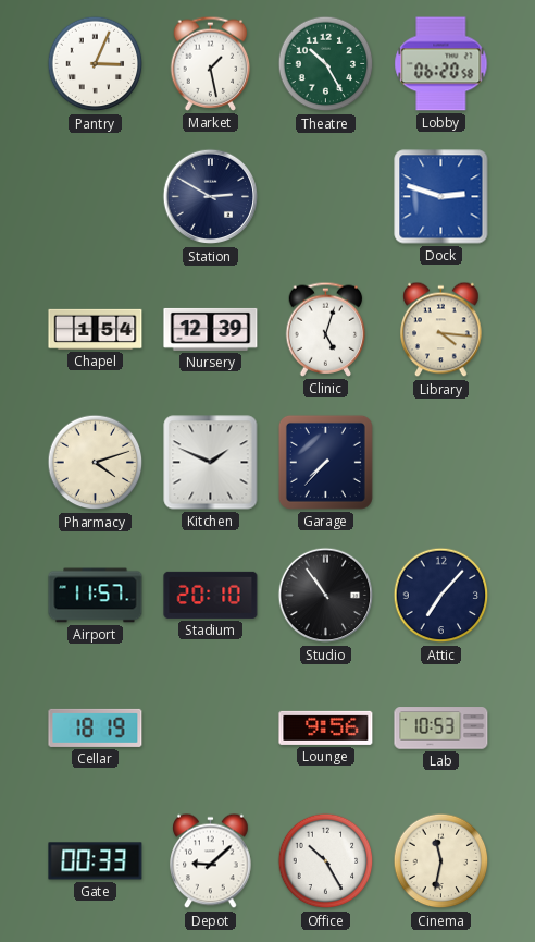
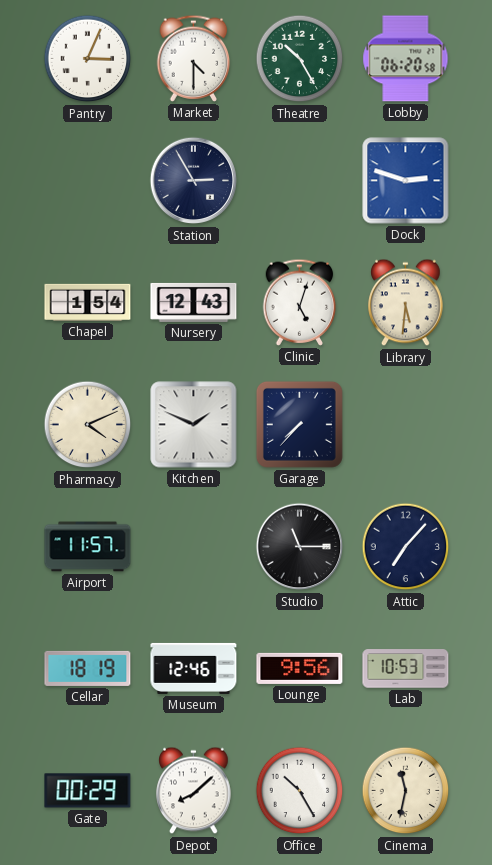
Market: 1:28 -> 4:30 (194, 58)
Station: 2:50 -> 2:55 (194, 181)
Nursery: 12:39 -> 12:43 (194, 302)
Library: 4:16 -> 5:31 (406, 303)
Pharmacy: 4:12 -> 4:11 (88, 425)
Stadium: 20:10 -> none (211, 595)
Studio: 10:54 -> 11:15 (300, 547)
Museum: none -> 12:46 (194, 668)
Gate: 00:33 -> 00:29 (88, 791)
Depot: 9:08 -> 8:08 (194, 791)
